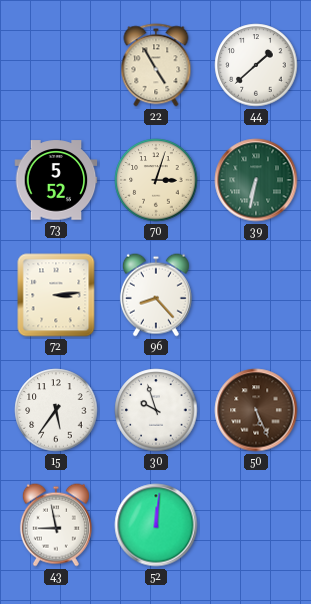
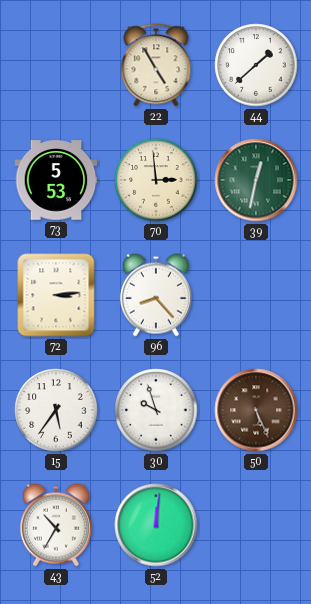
73: 5:52 -> 5:53 (56, 180)
70: 3:03 -> 2:59 (156, 180)
39: 6:32 -> 12:32 (256, 180)
43: 8:58 -> 10:35 (56, 525)
